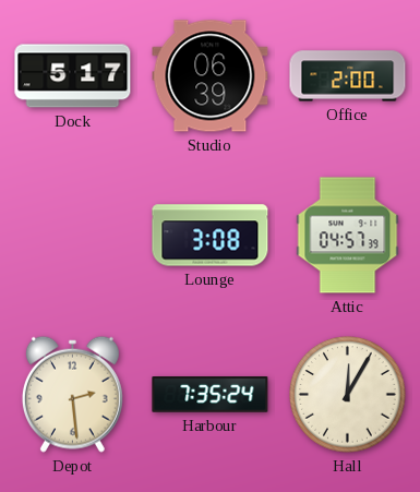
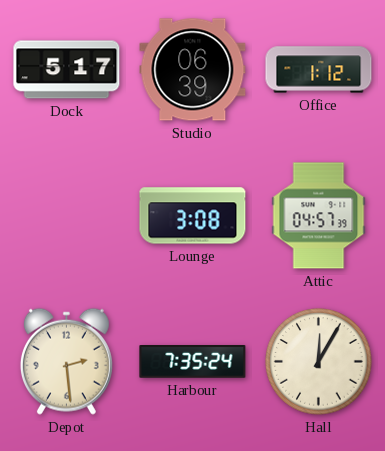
Office: 2:00 -> 1:12 (319, 70)
